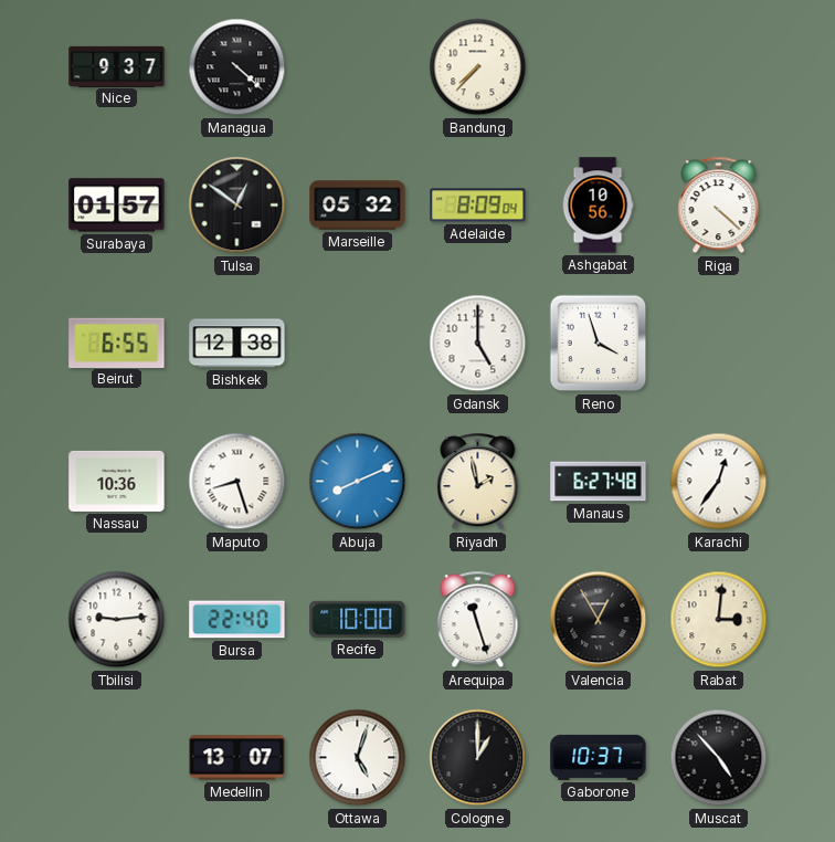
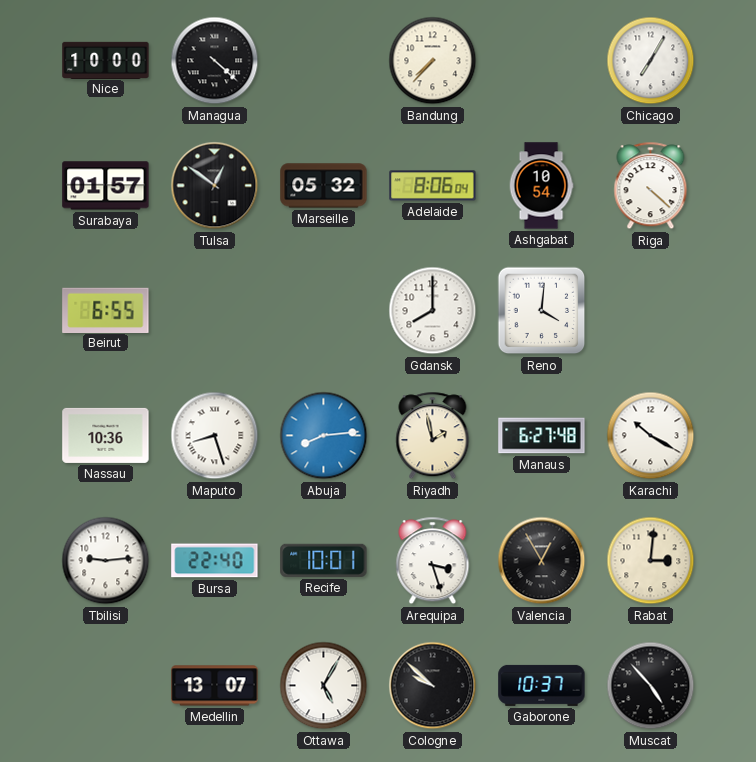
Nice: 9:37 -> 10:00 (106, 60)
Chicago: none -> 7:05 (651, 61)
Adelaide: 8:09 -> 8:06 (433, 186)
Ashgabat: 10:56 -> 10:54 (541, 186)
Bishkek: 12:38 -> none (237, 344)
Gdansk: 5:00 -> 8:00 (433, 311)
Reno: 3:57 -> 4:01 (542, 311)
Abuja: 8:11 -> 8:14 (324, 436)
Karachi: 12:36 -> 10:20 (651, 436)
Recife: 10:00 -> 10:01 (324, 560)
Arequipa: 11:27 -> 3:27 (433, 561)
Ottawa: 5:03 -> 5:05 (324, 686)
Cologne: 1:00 -> 9:52 (433, 686)
